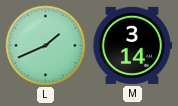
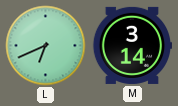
L: 1:41 -> 6:41 (46, 46)
